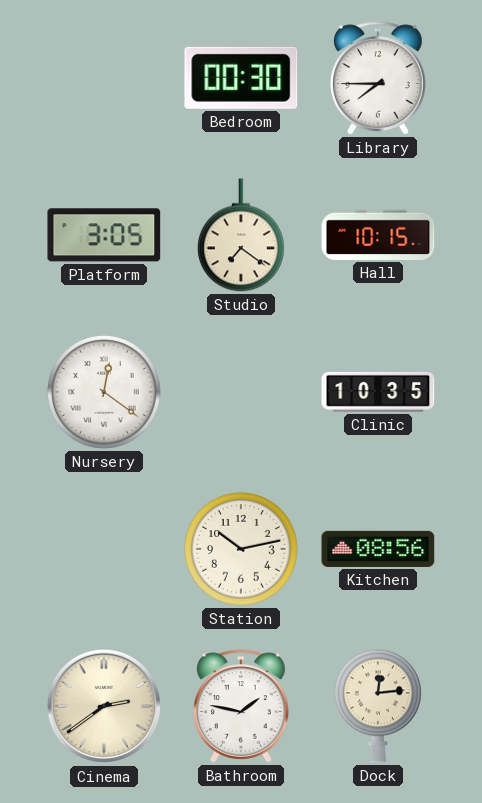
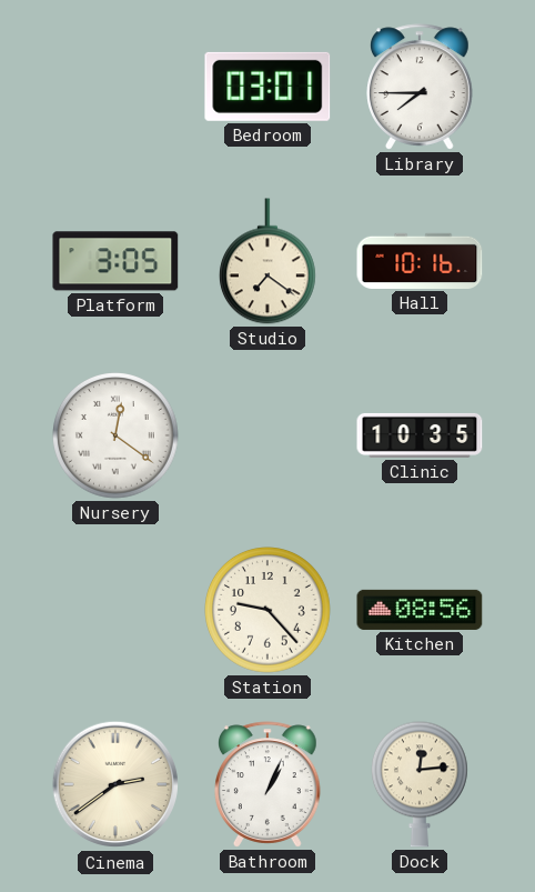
Bedroom: 00:30 -> 03:01 (267, 87)
Hall: 10:15 -> 10:16 (420, 261)
Station: 10:13 -> 9:23 (269, 611)
Bathroom: 1:47 -> 1:04 (269, 784)
